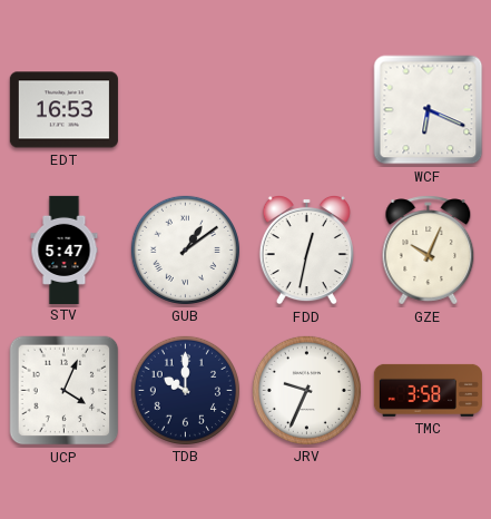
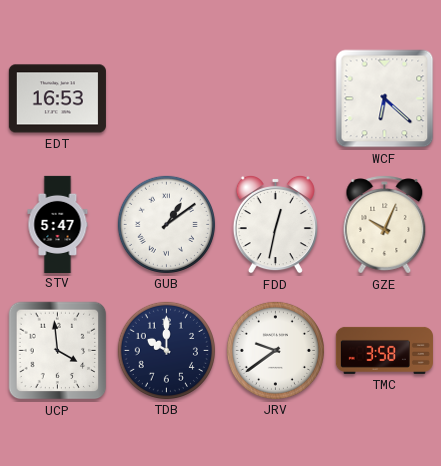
WCF: 6:19 -> 6:22 (385, 99)
UCP: 4:04 -> 3:59 (58, 351)
JRV: 9:34 -> 9:39 (275, 350)
